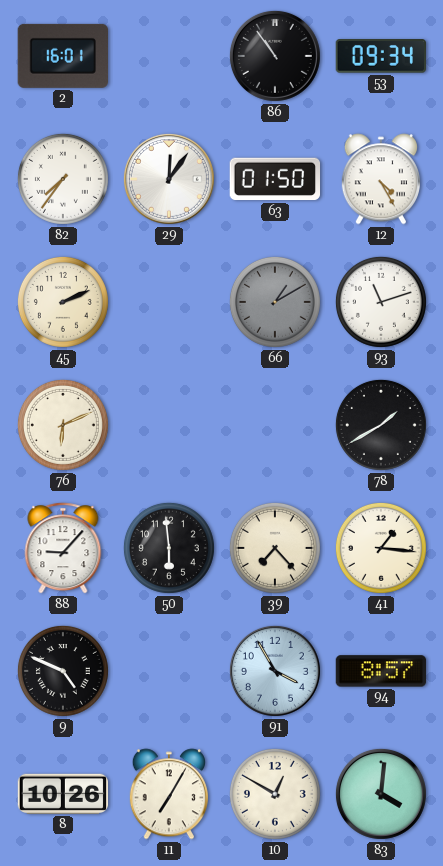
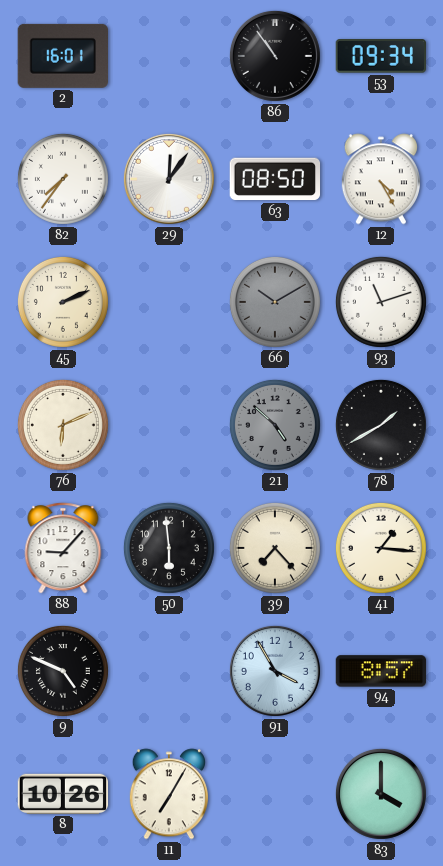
63: 01:50 -> 08:50 (275, 179)
66: 1:10 -> 10:10 (275, 302)
21: none -> 4:52 (275, 425)
10: 12:50 -> none (275, 794)
83: 4:01 -> 4:00 (381, 794)
